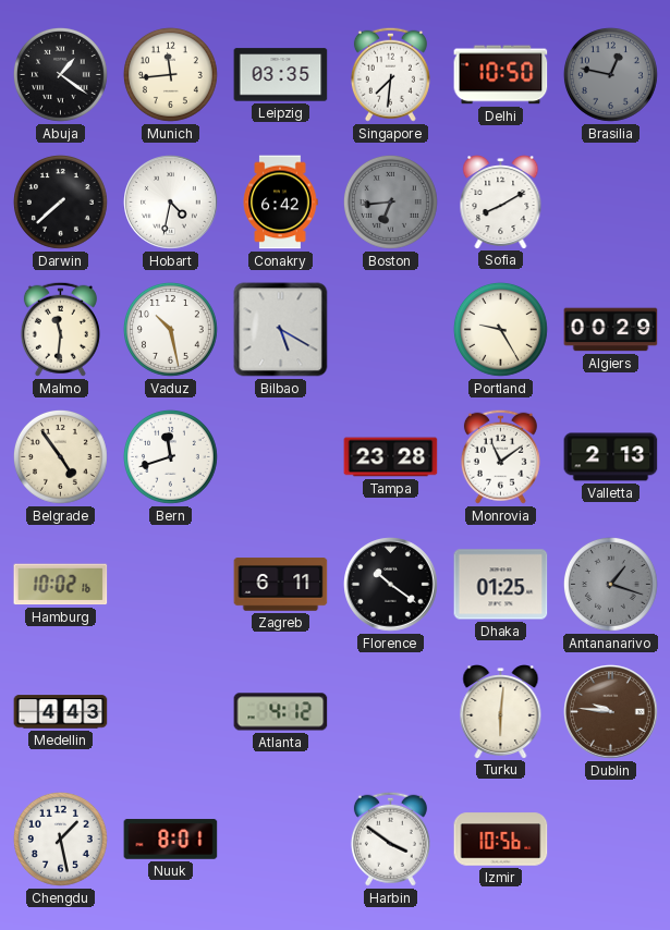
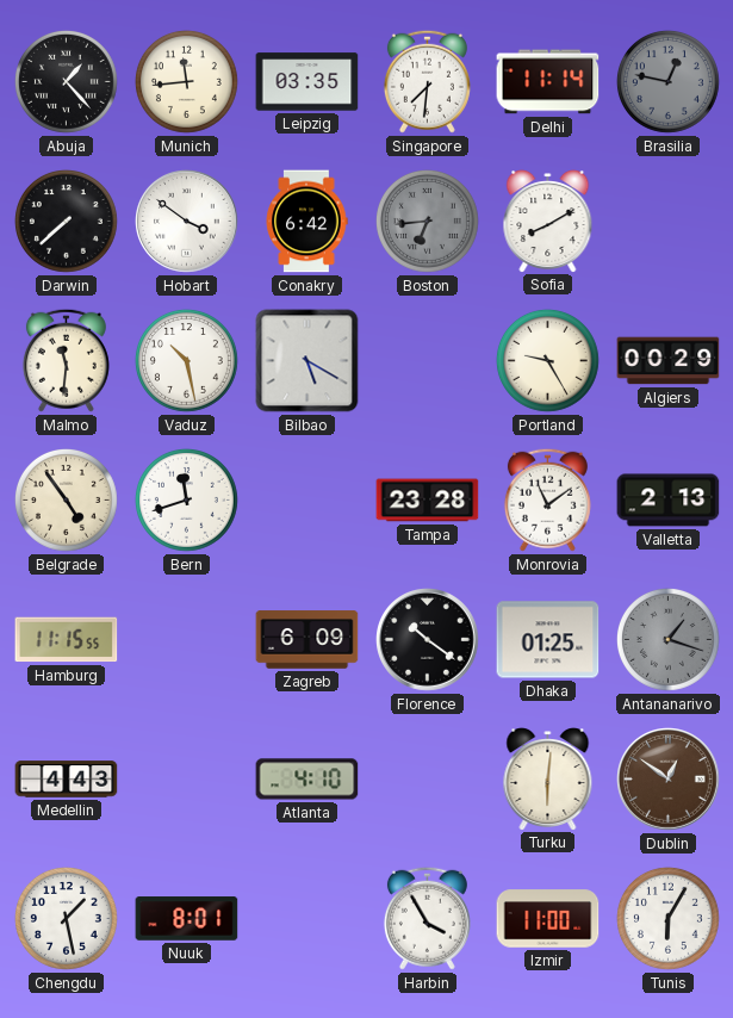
Abuja: 1:21 -> 1:23 (66, 81)
Delhi: 10:50 -> 11:14 (548, 82)
Hobart: 4:32 -> 3:51 (187, 222)
Hamburg: 10:02 -> 11:15 (67, 640)
Zagreb: 6:11 -> 6:09 (308, 640)
Atlanta: 4:12 -> 4:10 (308, 780)
Dublin: 9:46 -> 12:51 (669, 780)
Harbin: 3:51 -> 3:55 (427, 918)
Izmir: 10:56 -> 11:00 (548, 919)
Tunis: none -> 6:05 (667, 918)
